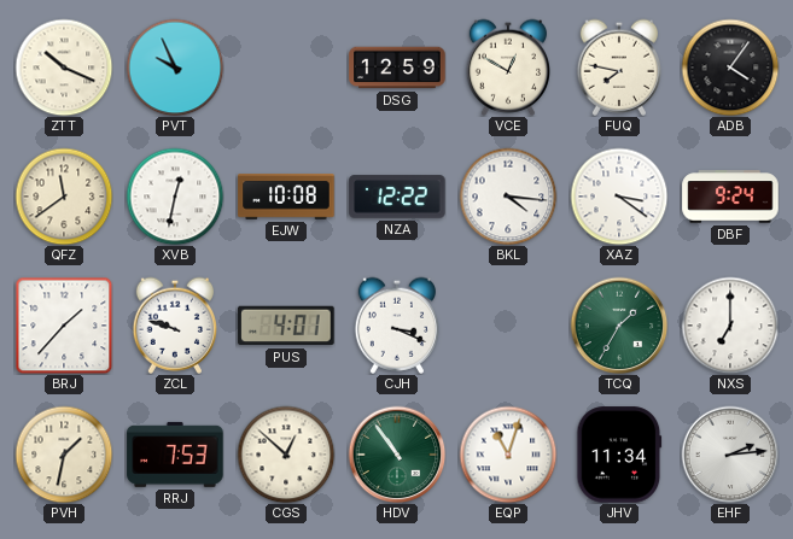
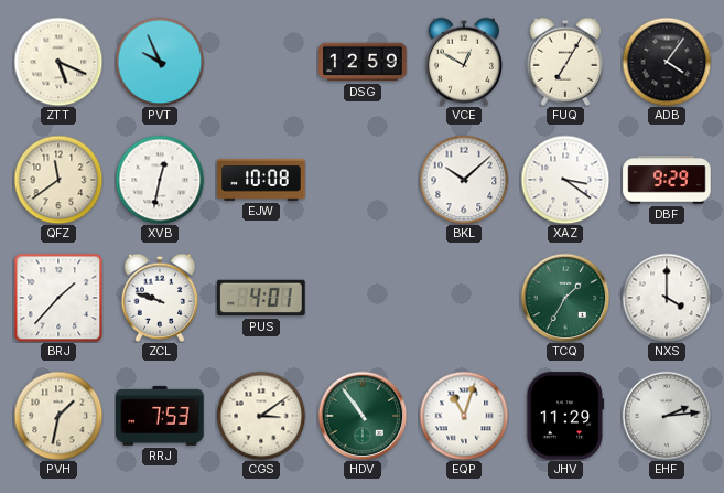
ZTT: 10:19 -> 5:19 (58, 62)
FUQ: 7:47 -> 7:05 (564, 62)
NZA: 12:22 -> none (397, 197)
BKL: 4:16 -> 10:08 (464, 180)
DBF: 9:24 -> 9:29 (667, 180)
CJH: 3:19 -> none (396, 326)
NXS: 7:00 -> 4:00 (667, 298)
CGS: 12:52 -> 3:09 (261, 416)
JHV: 11:34 -> 11:29 (565, 416)
